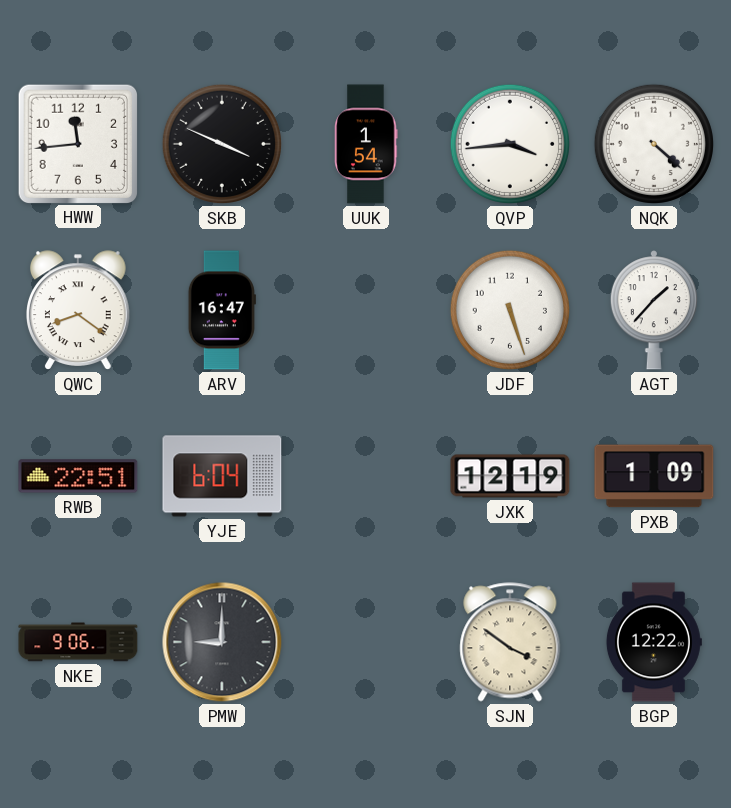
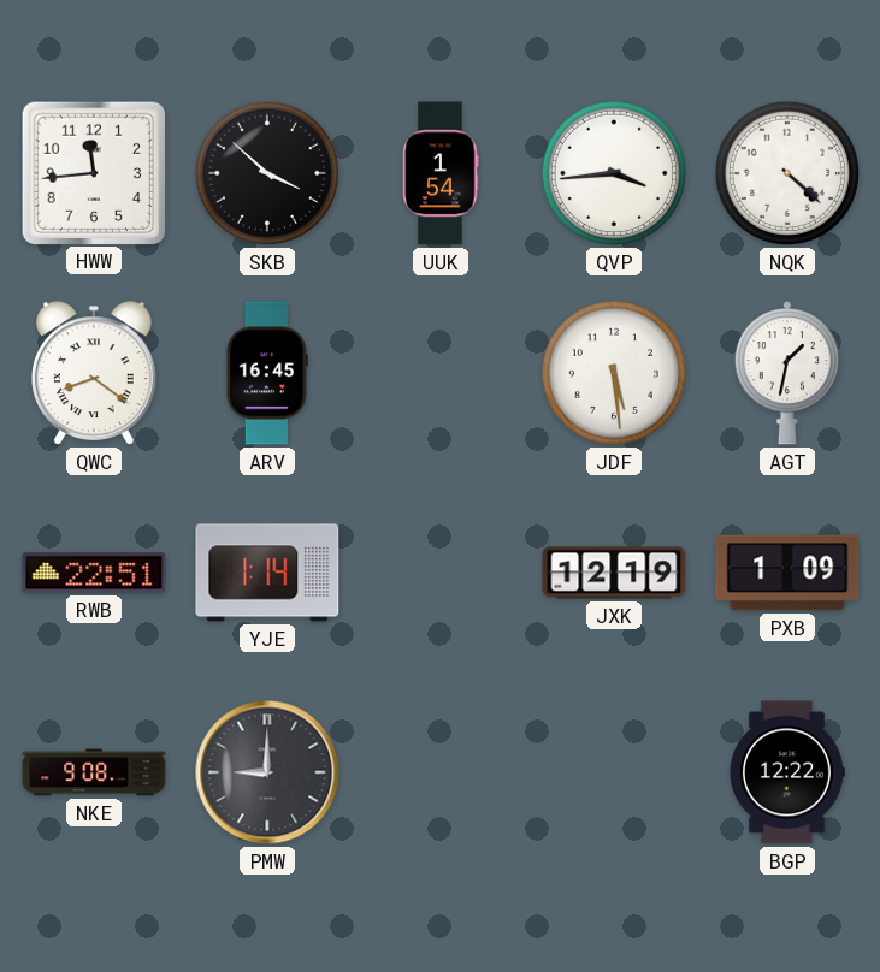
SKB: 3:49 -> 3:52 (267, 173)
ARV: 16:47 -> 16:45 (267, 373)
JDF: 5:27 -> 5:29 (614, 373)
AGT: 1:37 -> 1:32 (787, 373)
YJE: 6:04 -> 1:14 (267, 573)
NKE: 9:06 -> 9:08 (94, 772)
SJN: 3:51 -> none (510, 642)
